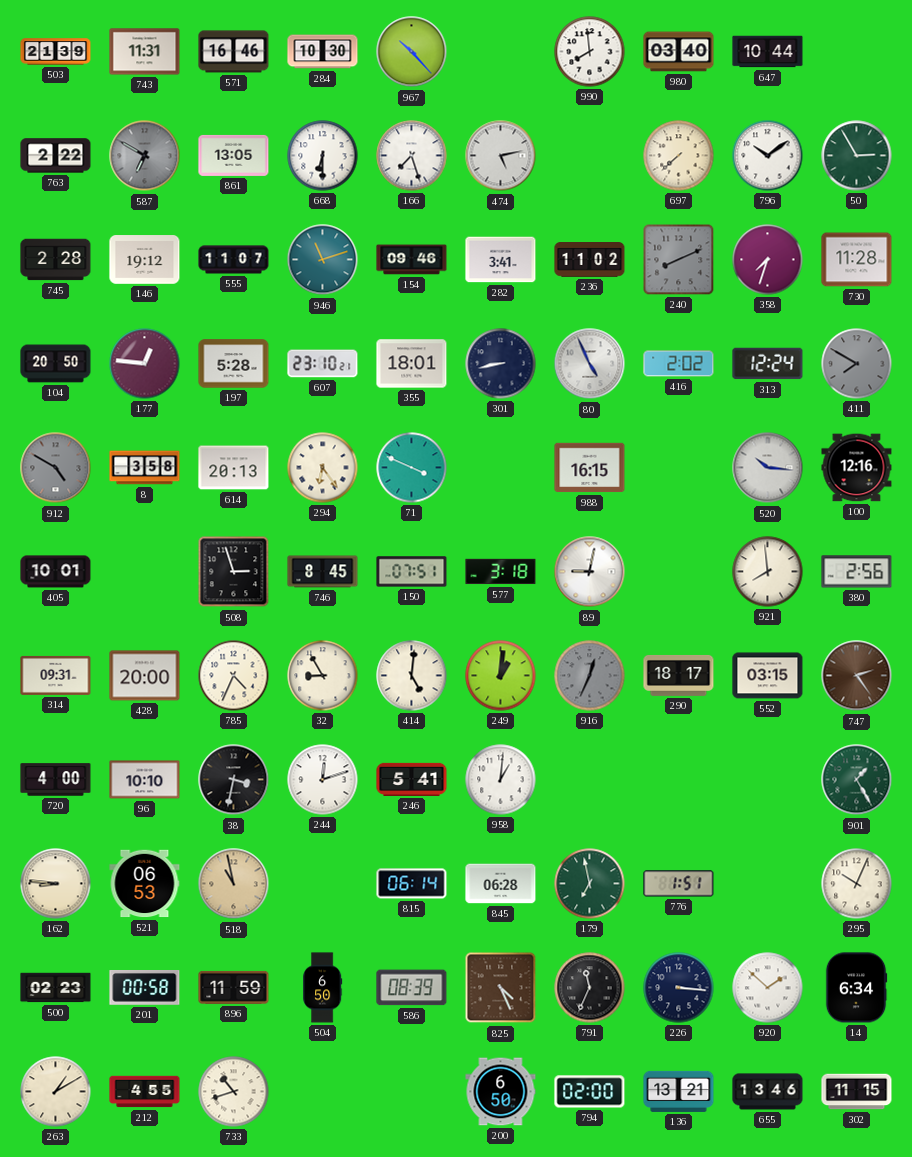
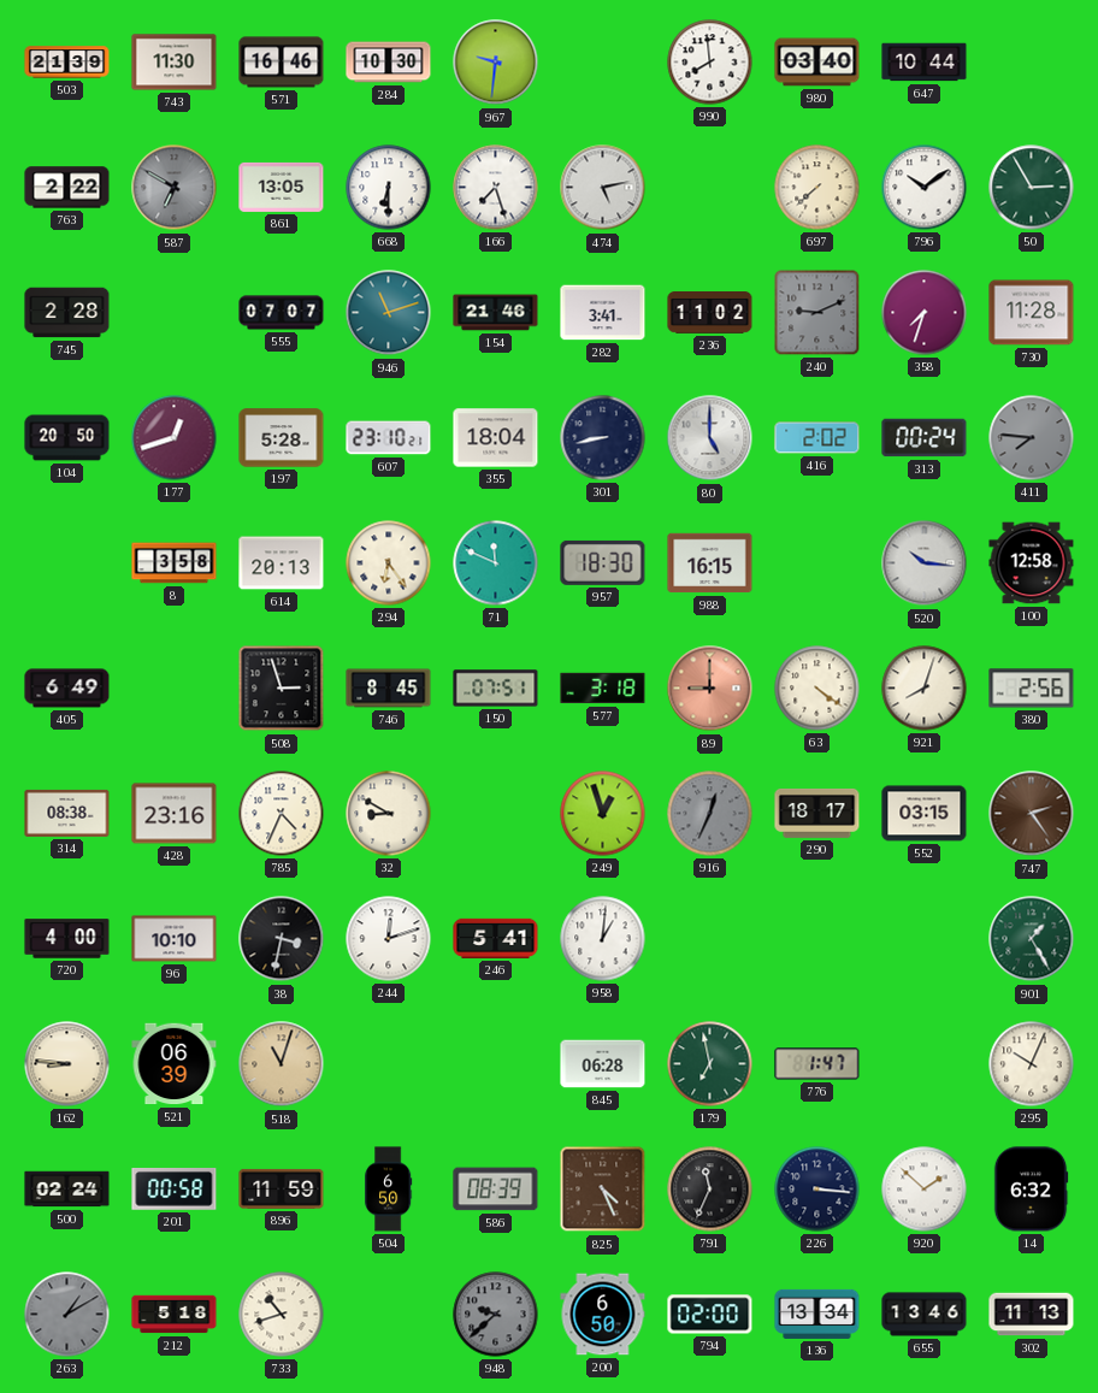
743: 11:31 -> 11:30 (175, 63)
967: 10:23 -> 9:31 (496, 63)
146: 19:12 -> none (145, 260)
555: 11:07 -> 07:07 (282, 313)
154: 09:46 -> 21:46 (496, 313)
240: 8:11 -> 9:11 (817, 313)
177: 12:46 -> 12:42 (175, 438)
355: 18:01 -> 18:04 (496, 438)
80: 4:56 -> 5:00 (710, 438)
313: 12:24 -> 00:24 (925, 438)
411: 7:50 -> 7:46 (1032, 438)
912: 4:50 -> none (56, 468)
71: 3:49 -> 11:49 (496, 563)
957: none -> 18:30 (603, 562)
100: 12:16 -> 12:58 (1032, 563)
405: 10:01 -> 6:49 (67, 689)
89: 9:02 -> 9:00 (710, 689)
89 dial: white -> salmon (710, 689)
63: none -> 4:21 (817, 689)
921: 7:59 -> 8:03 (925, 689)
314: 09:31 -> 08:38 (67, 813)
428: 20:00 -> 23:16 (175, 814)
32: 8:55 -> 8:50 (389, 814)
414: 5:01 -> none (412, 676)
249: 1:01 -> 12:57 (603, 814)
521: 06:53 -> 06:39 (175, 1064)
518: 10:58 -> 11:03 (282, 1064)
815: 06:14 -> none (412, 884)
776: 1:51 -> 1:47 (817, 1064)
500: 02:23 -> 02:24 (67, 1190)
14: 6:34 -> 6:32 (1031, 1190)
263 dial: cream -> grey (67, 1315)
212: 4:55 -> 5:18 (175, 1315)
948: none -> 9:38 (496, 1315)
136: 13:21 -> 13:34 (817, 1314)
302: 11:15 -> 11:13 (1032, 1315)
